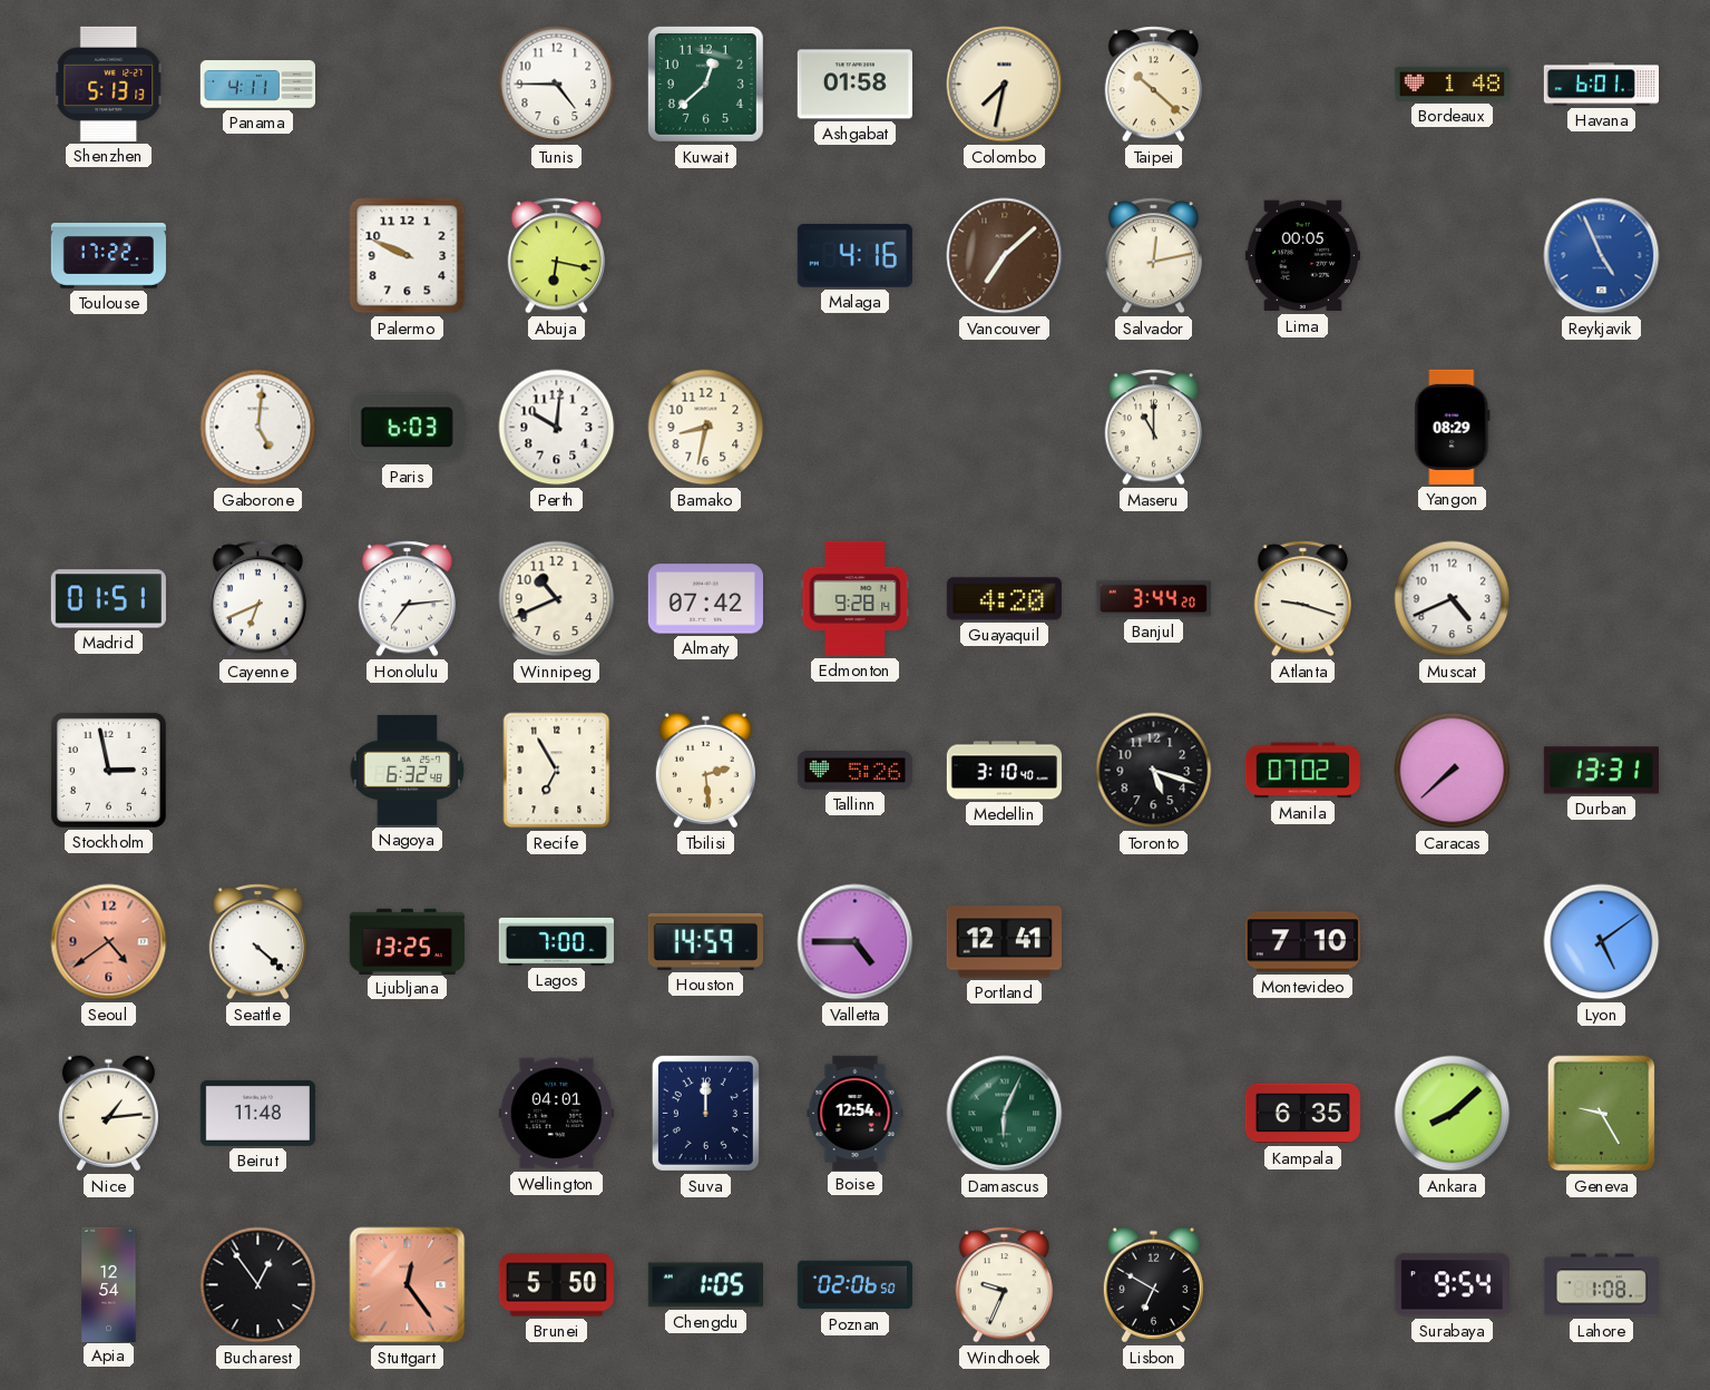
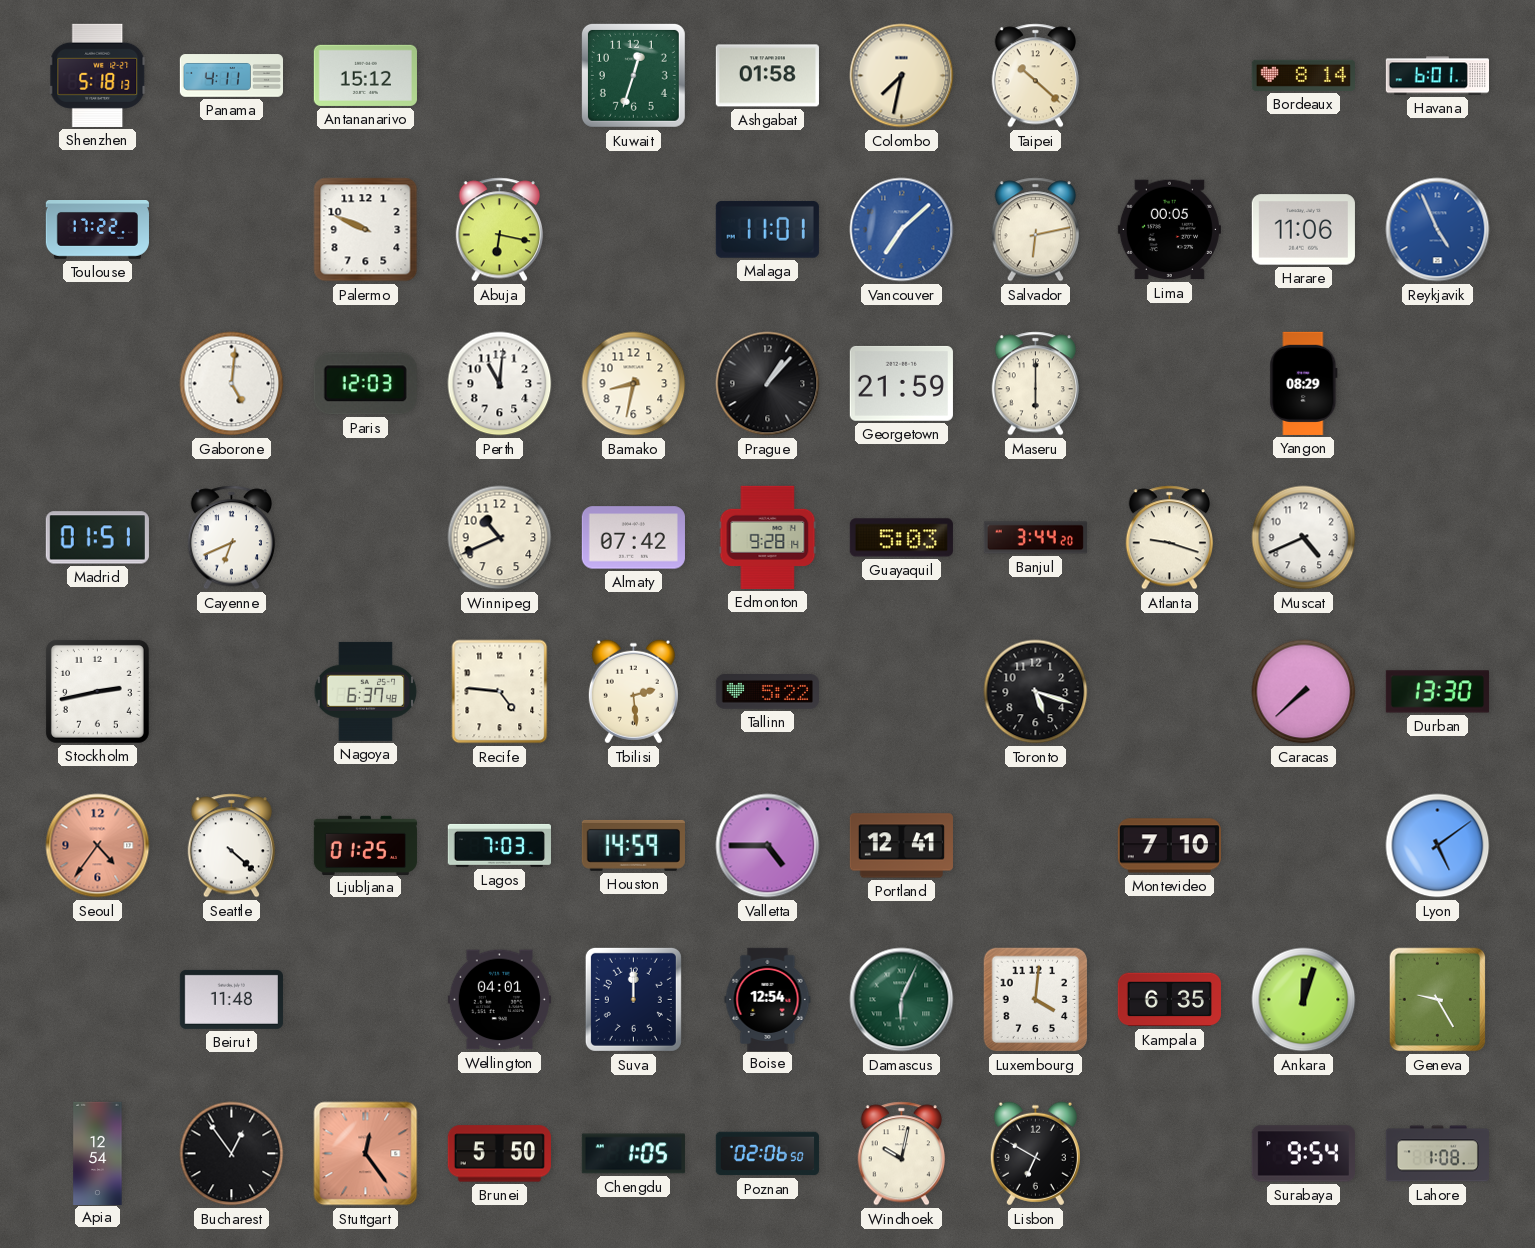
Shenzhen: 5:13 -> 5:18 (98, 75)
Antananarivo: none -> 15:12 (365, 75)
Tunis: 4:45 -> none (557, 85)
Kuwait: 12:38 -> 12:33 (633, 75)
Bordeaux: 1:48 -> 8:14 (1303, 75)
Malaga: 4:16 -> 11:01 (767, 230)
Vancouver dial: brown -> blue (902, 230)
Salvador: 12:13 -> 6:13 (1035, 230)
Harare: none -> 11:06 (1303, 230)
Paris: 6:03 -> 12:03 (365, 384)
Perth: 10:01 -> 11:01 (500, 384)
Prague: none -> 1:07 (768, 384)
Georgetown: none -> 21:59 (901, 383)
Maseru: 11:00 -> 6:00 (1035, 384)
Honolulu: 7:14 -> none (407, 599)
Guayaquil: 4:20 -> 5:03 (901, 538)
Stockholm: 2:58 -> 2:43 (97, 691)
Nagoya: 6:32 -> 6:37 (366, 691)
Recife: 6:55 -> 4:46 (500, 692)
Tallinn: 5:26 -> 5:22 (767, 692)
Medellin: 3:10 -> none (1004, 771)
Manila: 07:02 -> none (1302, 771)
Durban: 13:31 -> 13:30 (1437, 692)
Seoul: 4:39 -> 4:36 (98, 846)
Ljubljana: 13:25 -> 01:25 (365, 845)
Lagos: 7:00 -> 7:03 (499, 845)
Nice: 1:14 -> none (108, 1114)
Luxembourg: none -> 4:01 (1036, 1000)
Ankara: 8:08 -> 12:03 (1304, 1000)
Windhoek: 9:34 -> 10:02 (901, 1154)
